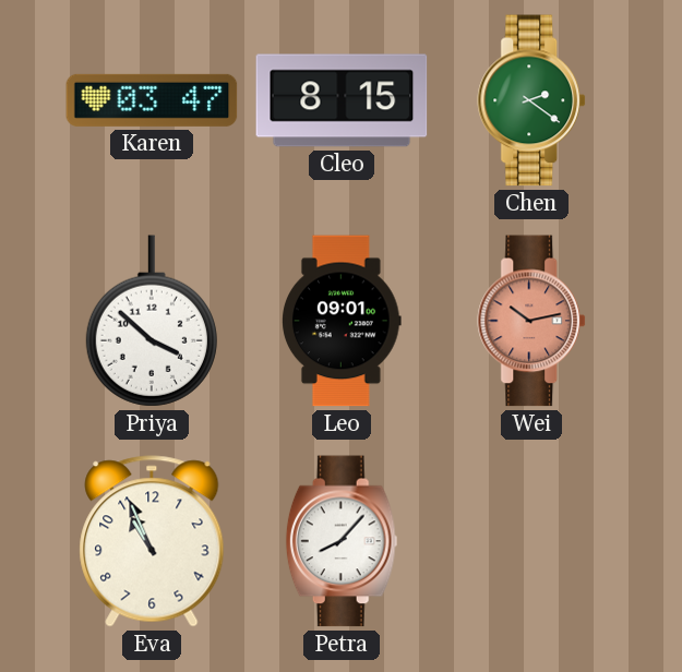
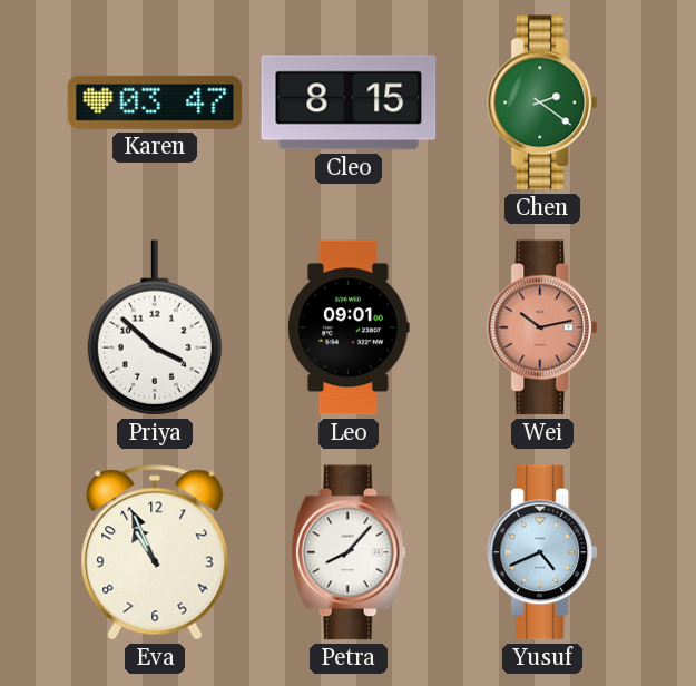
Yusuf: none -> 4:41 (543, 552)
